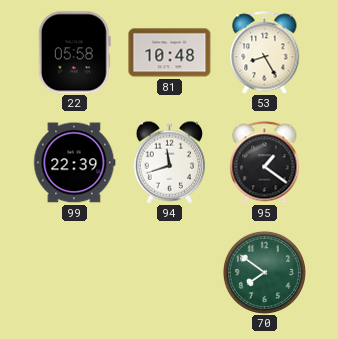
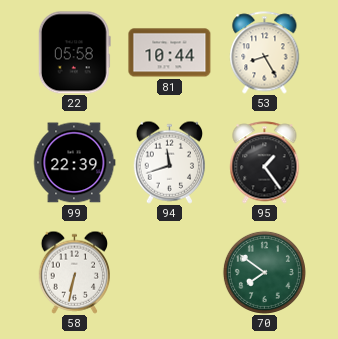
81: 10:48 -> 10:44 (170, 53)
95: 1:21 -> 1:24 (265, 163)
58: none -> 6:32 (74, 272)
